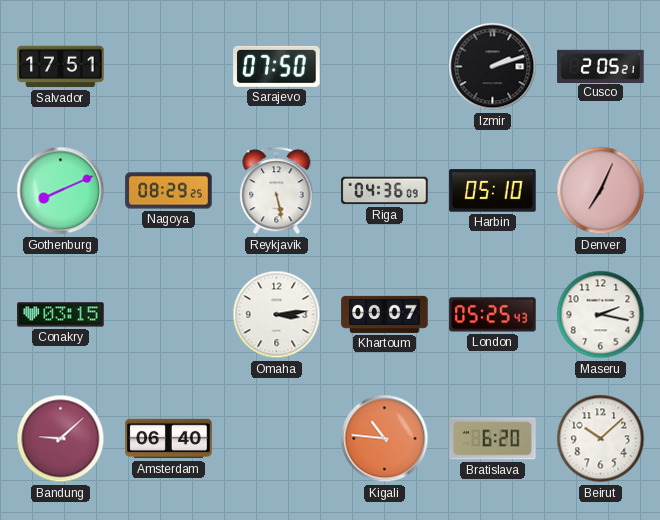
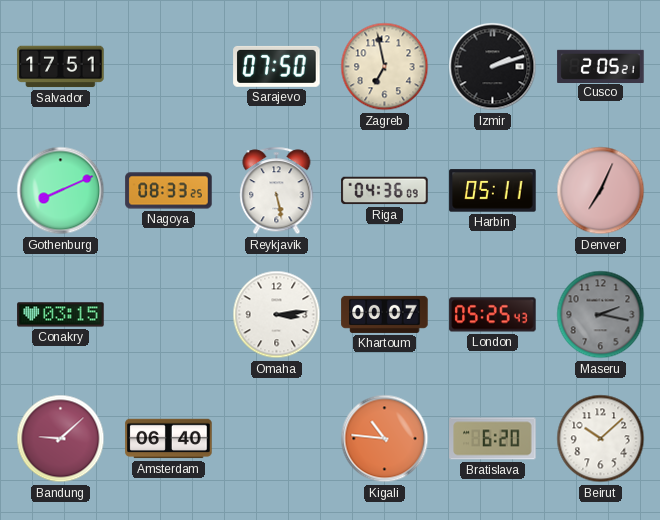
Zagreb: none -> 6:58 (385, 67)
Nagoya: 08:29 -> 08:33 (169, 191)
Harbin: 05:10 -> 05:11 (493, 191)
Maseru dial: white -> grey (601, 315)
